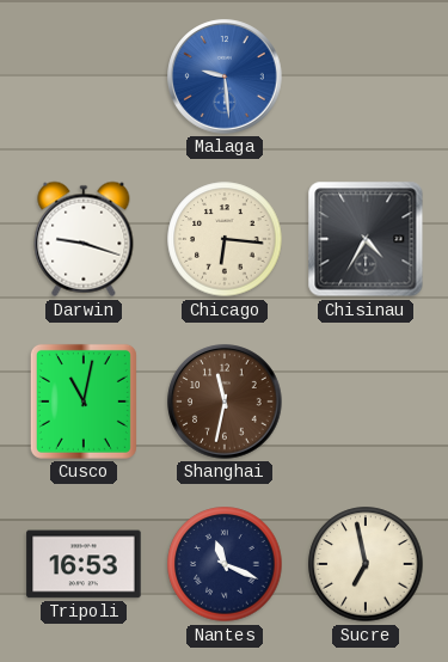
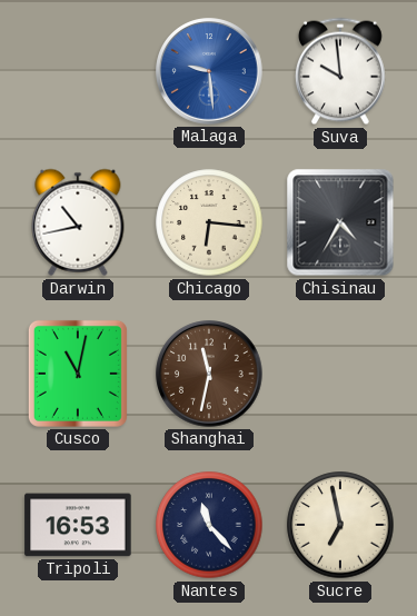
Suva: none -> 9:59 (340, 71)
Darwin: 9:18 -> 10:43 (78, 222)
Nantes: 11:19 -> 11:23 (209, 525)
